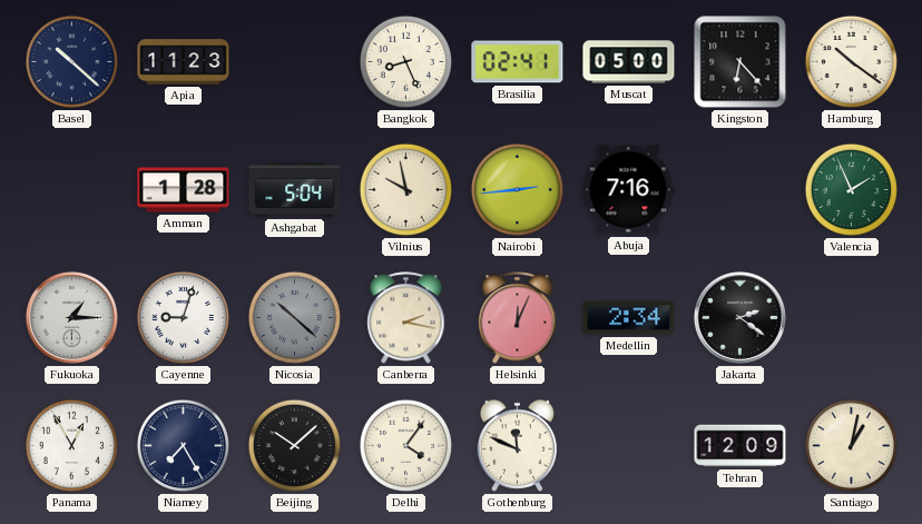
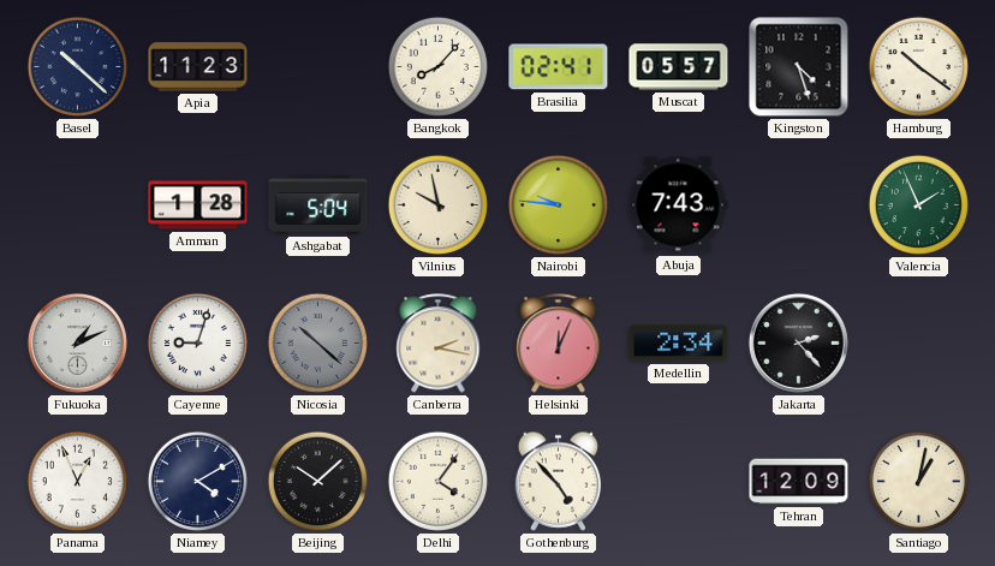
Bangkok: 8:26 -> 8:07 (437, 66)
Muscat: 05:00 -> 05:57 (679, 67)
Kingston: 6:23 -> 4:27 (799, 67)
Nairobi: 2:44 -> 9:46 (558, 204)
Abuja: 7:16 -> 7:43 (678, 205)
Fukuoka: 1:15 -> 1:11 (77, 342)
Jakarta: 2:21 -> 2:23 (798, 342)
Panama: 12:55 -> 12:56 (77, 481)
Niamey: 7:25 -> 4:10 (197, 481)
Gothenburg: 11:49 -> 4:53 (559, 481)
